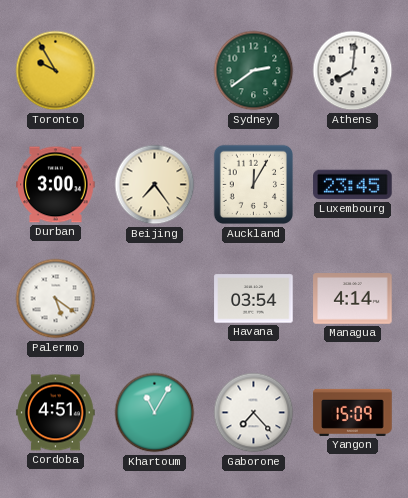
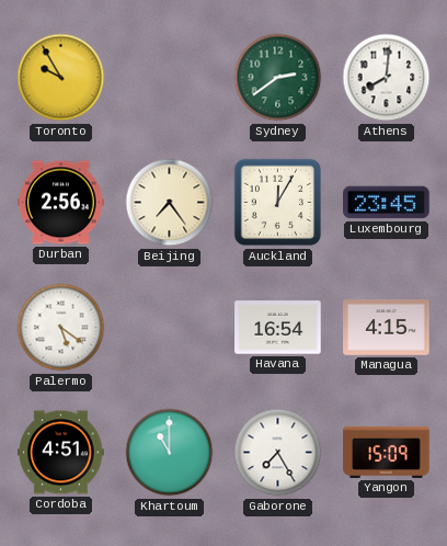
Durban: 3:00 -> 2:56 (61, 203)
Havana: 03:54 -> 16:54 (278, 328)
Managua: 4:14 -> 4:15 (387, 328)
Khartoum: 11:05 -> 11:00 (170, 453)
Gaborone: 7:23 -> 7:25 (278, 453)
